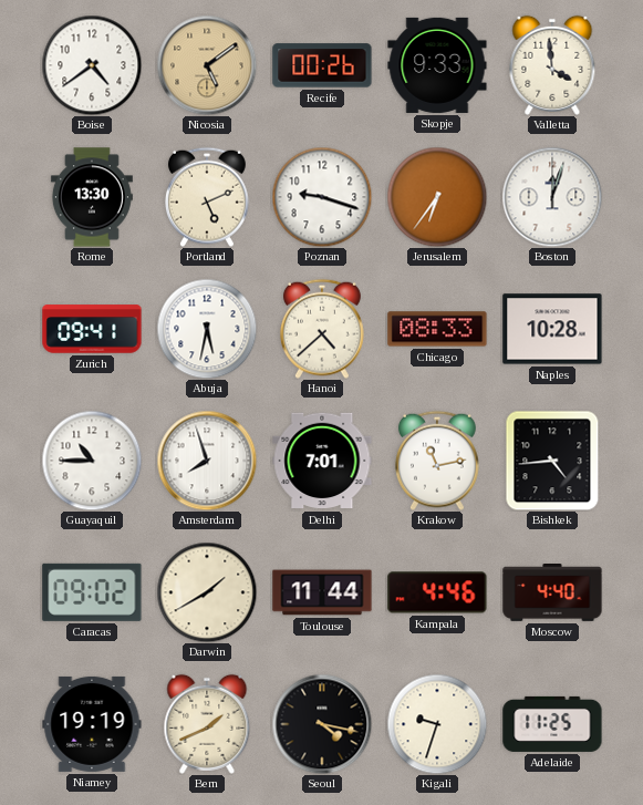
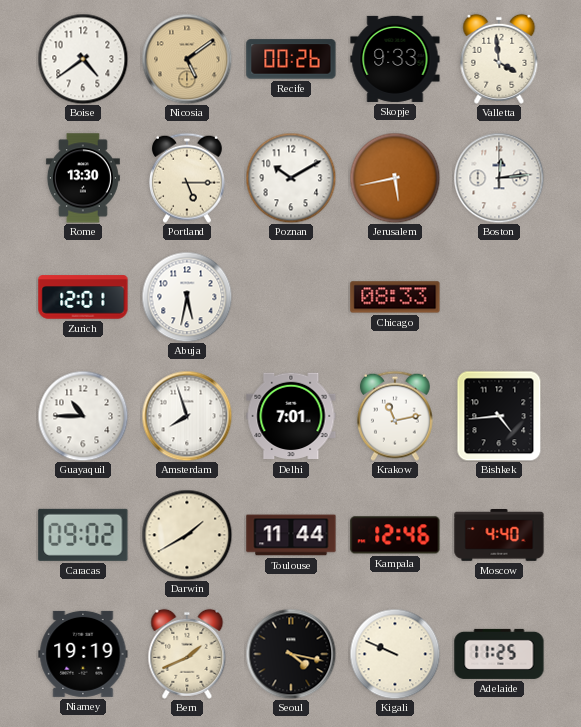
Portland: 5:11 -> 5:15 (187, 178)
Poznan: 9:18 -> 10:10 (291, 178)
Jerusalem: 6:36 -> 5:43 (395, 178)
Boston: 12:03 -> 12:14 (499, 178)
Zurich: 09:41 -> 12:01 (83, 297)
Hanoi: 4:38 -> none (322, 329)
Naples: 10:28 -> none (552, 329)
Kampala: 4:46 -> 12:46 (395, 535)
Kigali: 9:33 -> 9:49 (395, 654)
